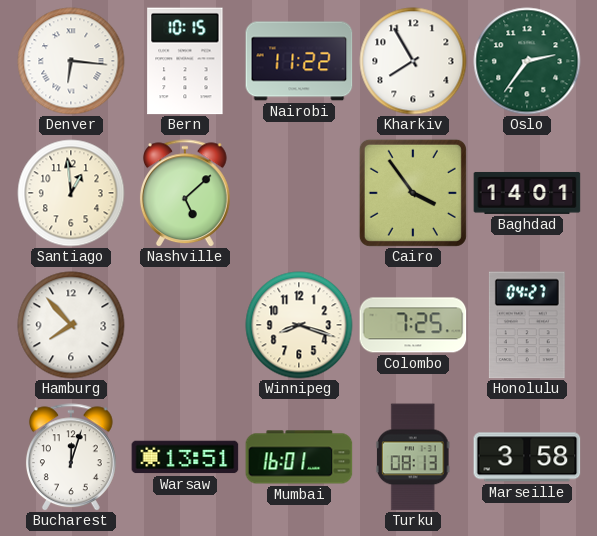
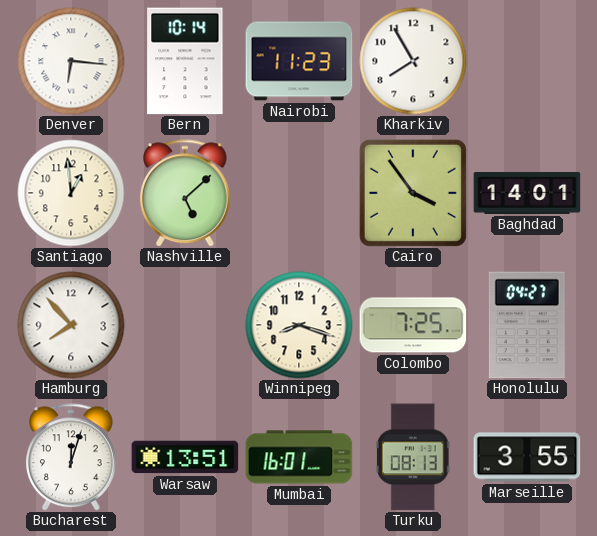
Bern: 10:15 -> 10:14 (185, 61)
Nairobi: 11:22 -> 11:23 (299, 61)
Oslo: 2:36 -> none (527, 61)
Marseille: 3:58 -> 3:55 (527, 457)
